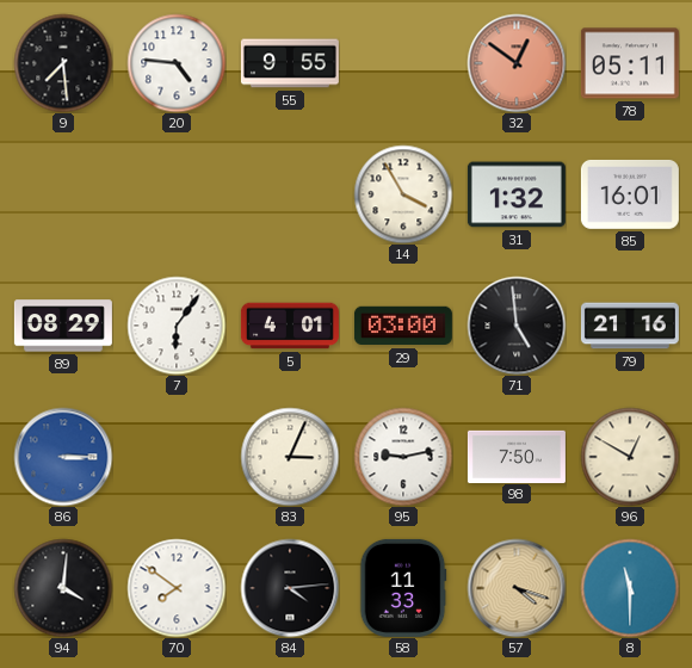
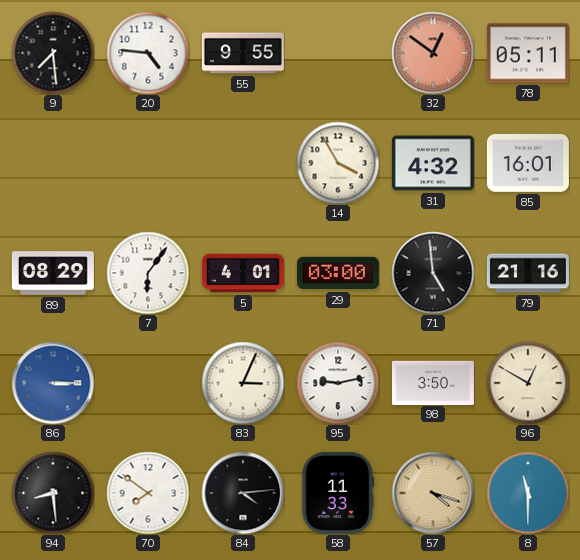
31: 1:32 -> 4:32 (433, 163)
98: 7:50 -> 3:50 (433, 382)
94: 4:01 -> 8:29 (53, 493)
